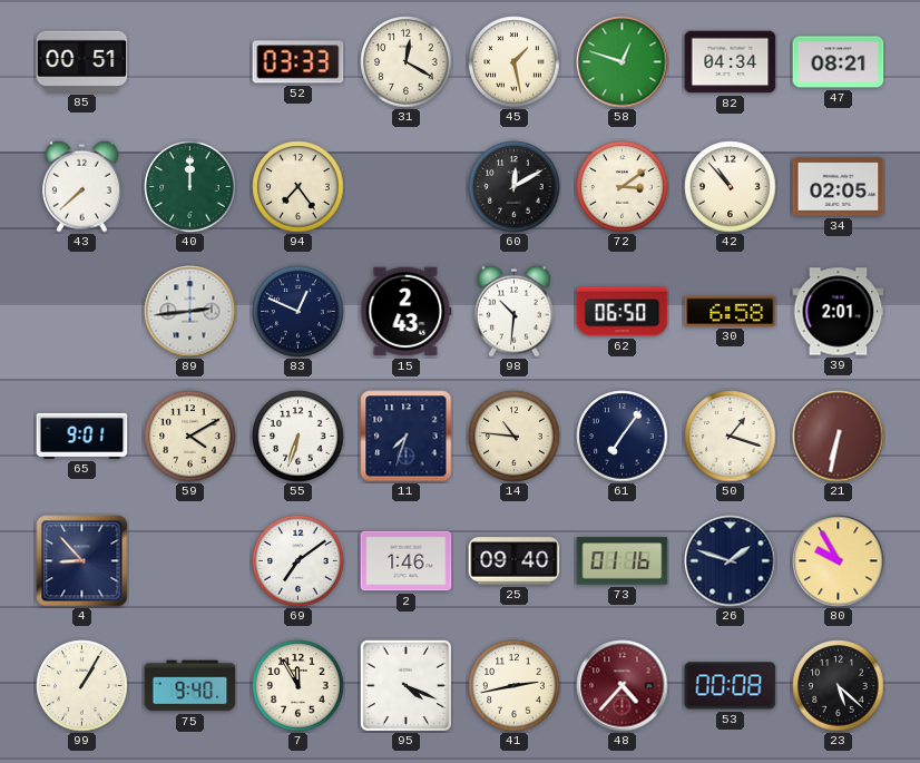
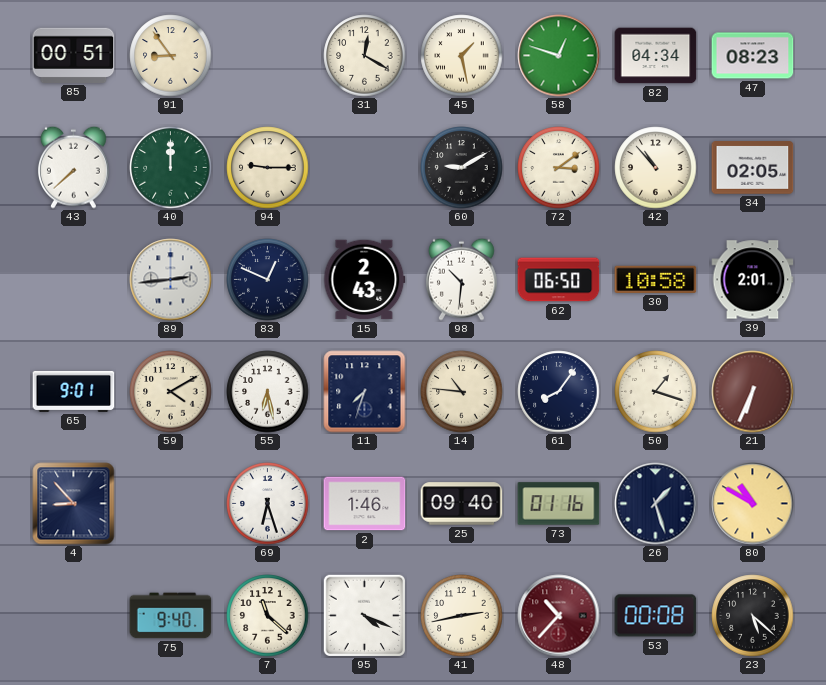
91: none -> 8:54 (171, 56)
52: 03:33 -> none (298, 62)
47: 08:21 -> 08:23 (753, 56)
94: 7:24 -> 9:15 (268, 168)
60: 12:10 -> 9:10 (462, 168)
30: 6:58 -> 10:58 (656, 279)
55: 6:33 -> 6:28 (268, 392)
61: 7:06 -> 8:06 (559, 392)
21: 6:32 -> 6:34 (753, 392)
69: 7:09 -> 6:27 (268, 504)
26: 1:48 -> 1:27 (656, 504)
80: 9:55 -> 10:50 (753, 504)
99: 1:05 -> none (82, 686)
7: 11:55 -> 11:22 (268, 616)
48: 4:37 -> 10:37 (559, 616)
